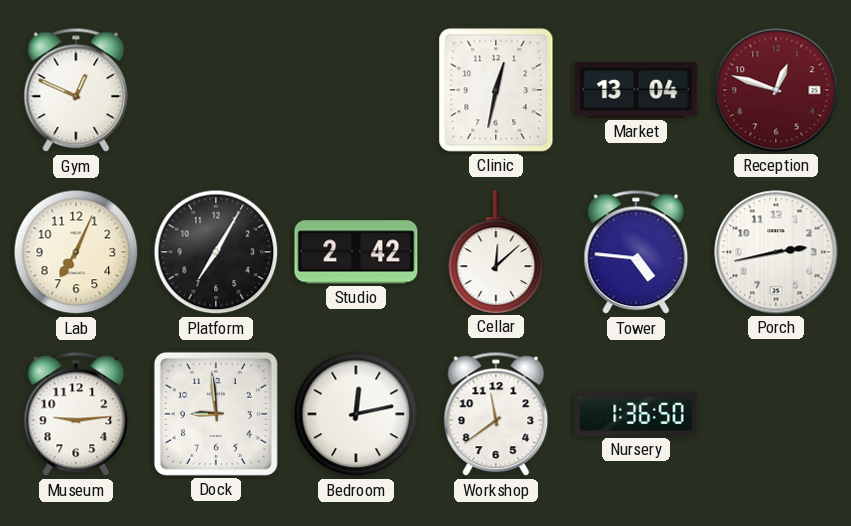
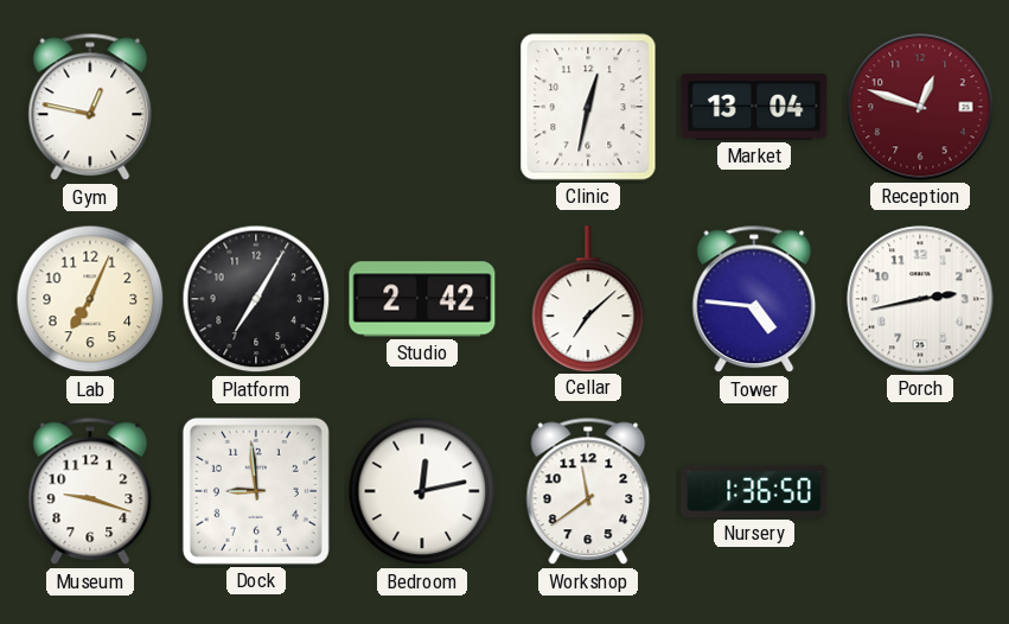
Gym: 12:49 -> 12:47 (90, 107)
Cellar: 12:08 -> 7:08 (588, 299)
Museum: 9:14 -> 9:18 (90, 491)
